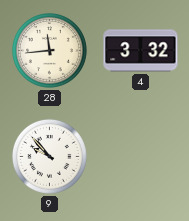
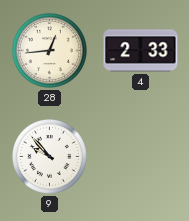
28: 11:44 -> 12:44 (49, 50)
4: 3:32 -> 2:33 (141, 51)
